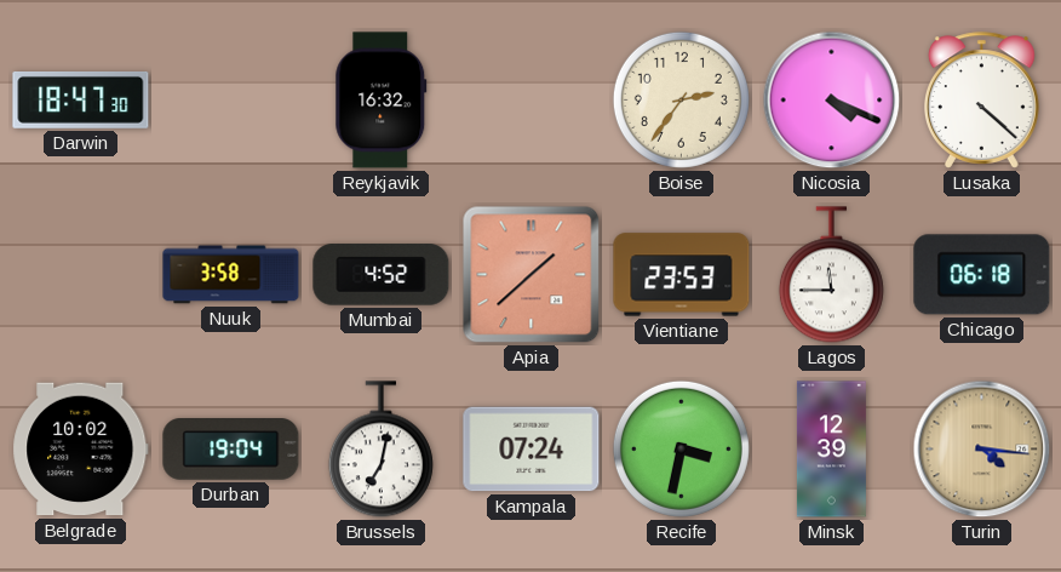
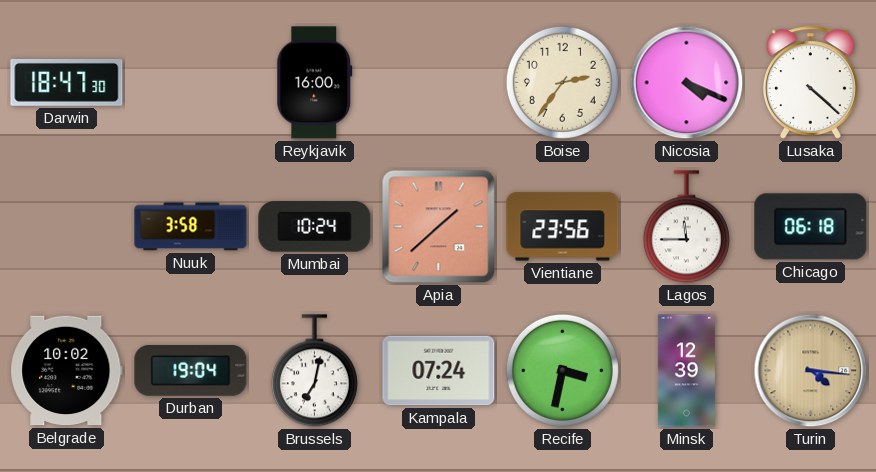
Reykjavik: 16:32 -> 16:00 (315, 83)
Mumbai: 4:52 -> 10:24 (315, 227)
Vientiane: 23:53 -> 23:56 (563, 227)
